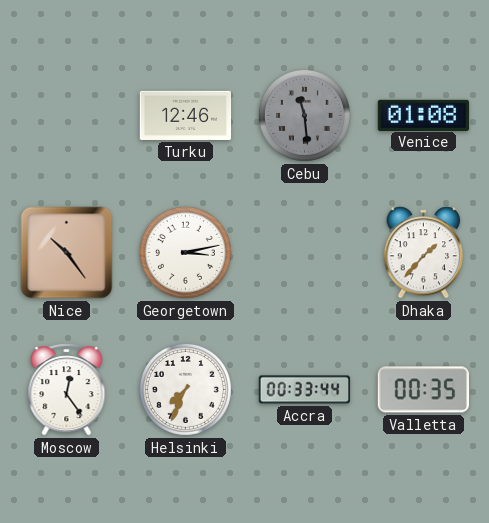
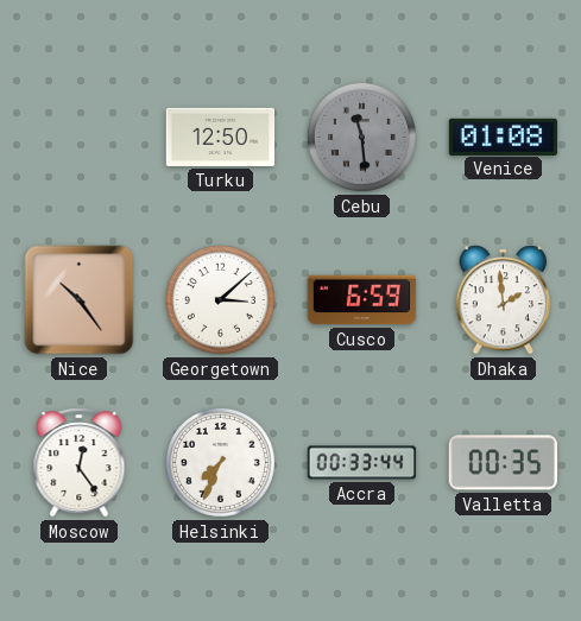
Turku: 12:46 -> 12:50 (221, 137)
Georgetown: 3:13 -> 3:08 (220, 299)
Cusco: none -> 6:59 (362, 300)
Dhaka: 1:37 -> 1:59 (504, 300)
